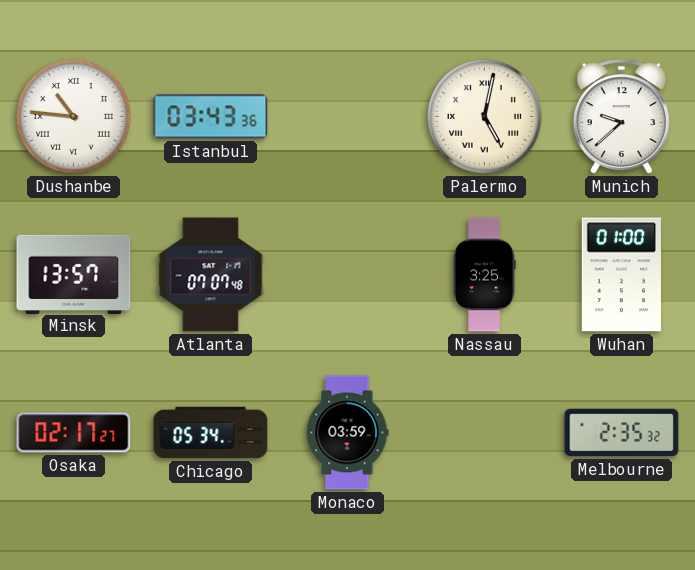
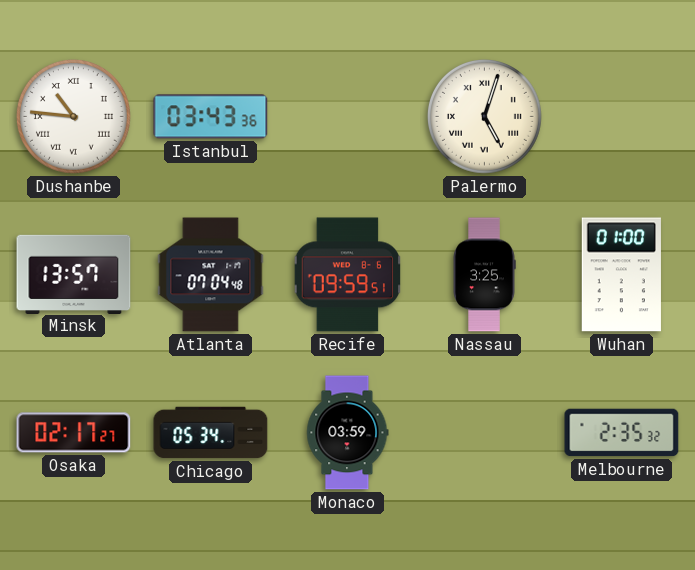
Palermo: 5:02 -> 5:03 (484, 116)
Munich: 9:38 -> none (621, 117)
Atlanta: 07:07 -> 07:04 (211, 275)
Recife: none -> 09:59 (348, 275)
